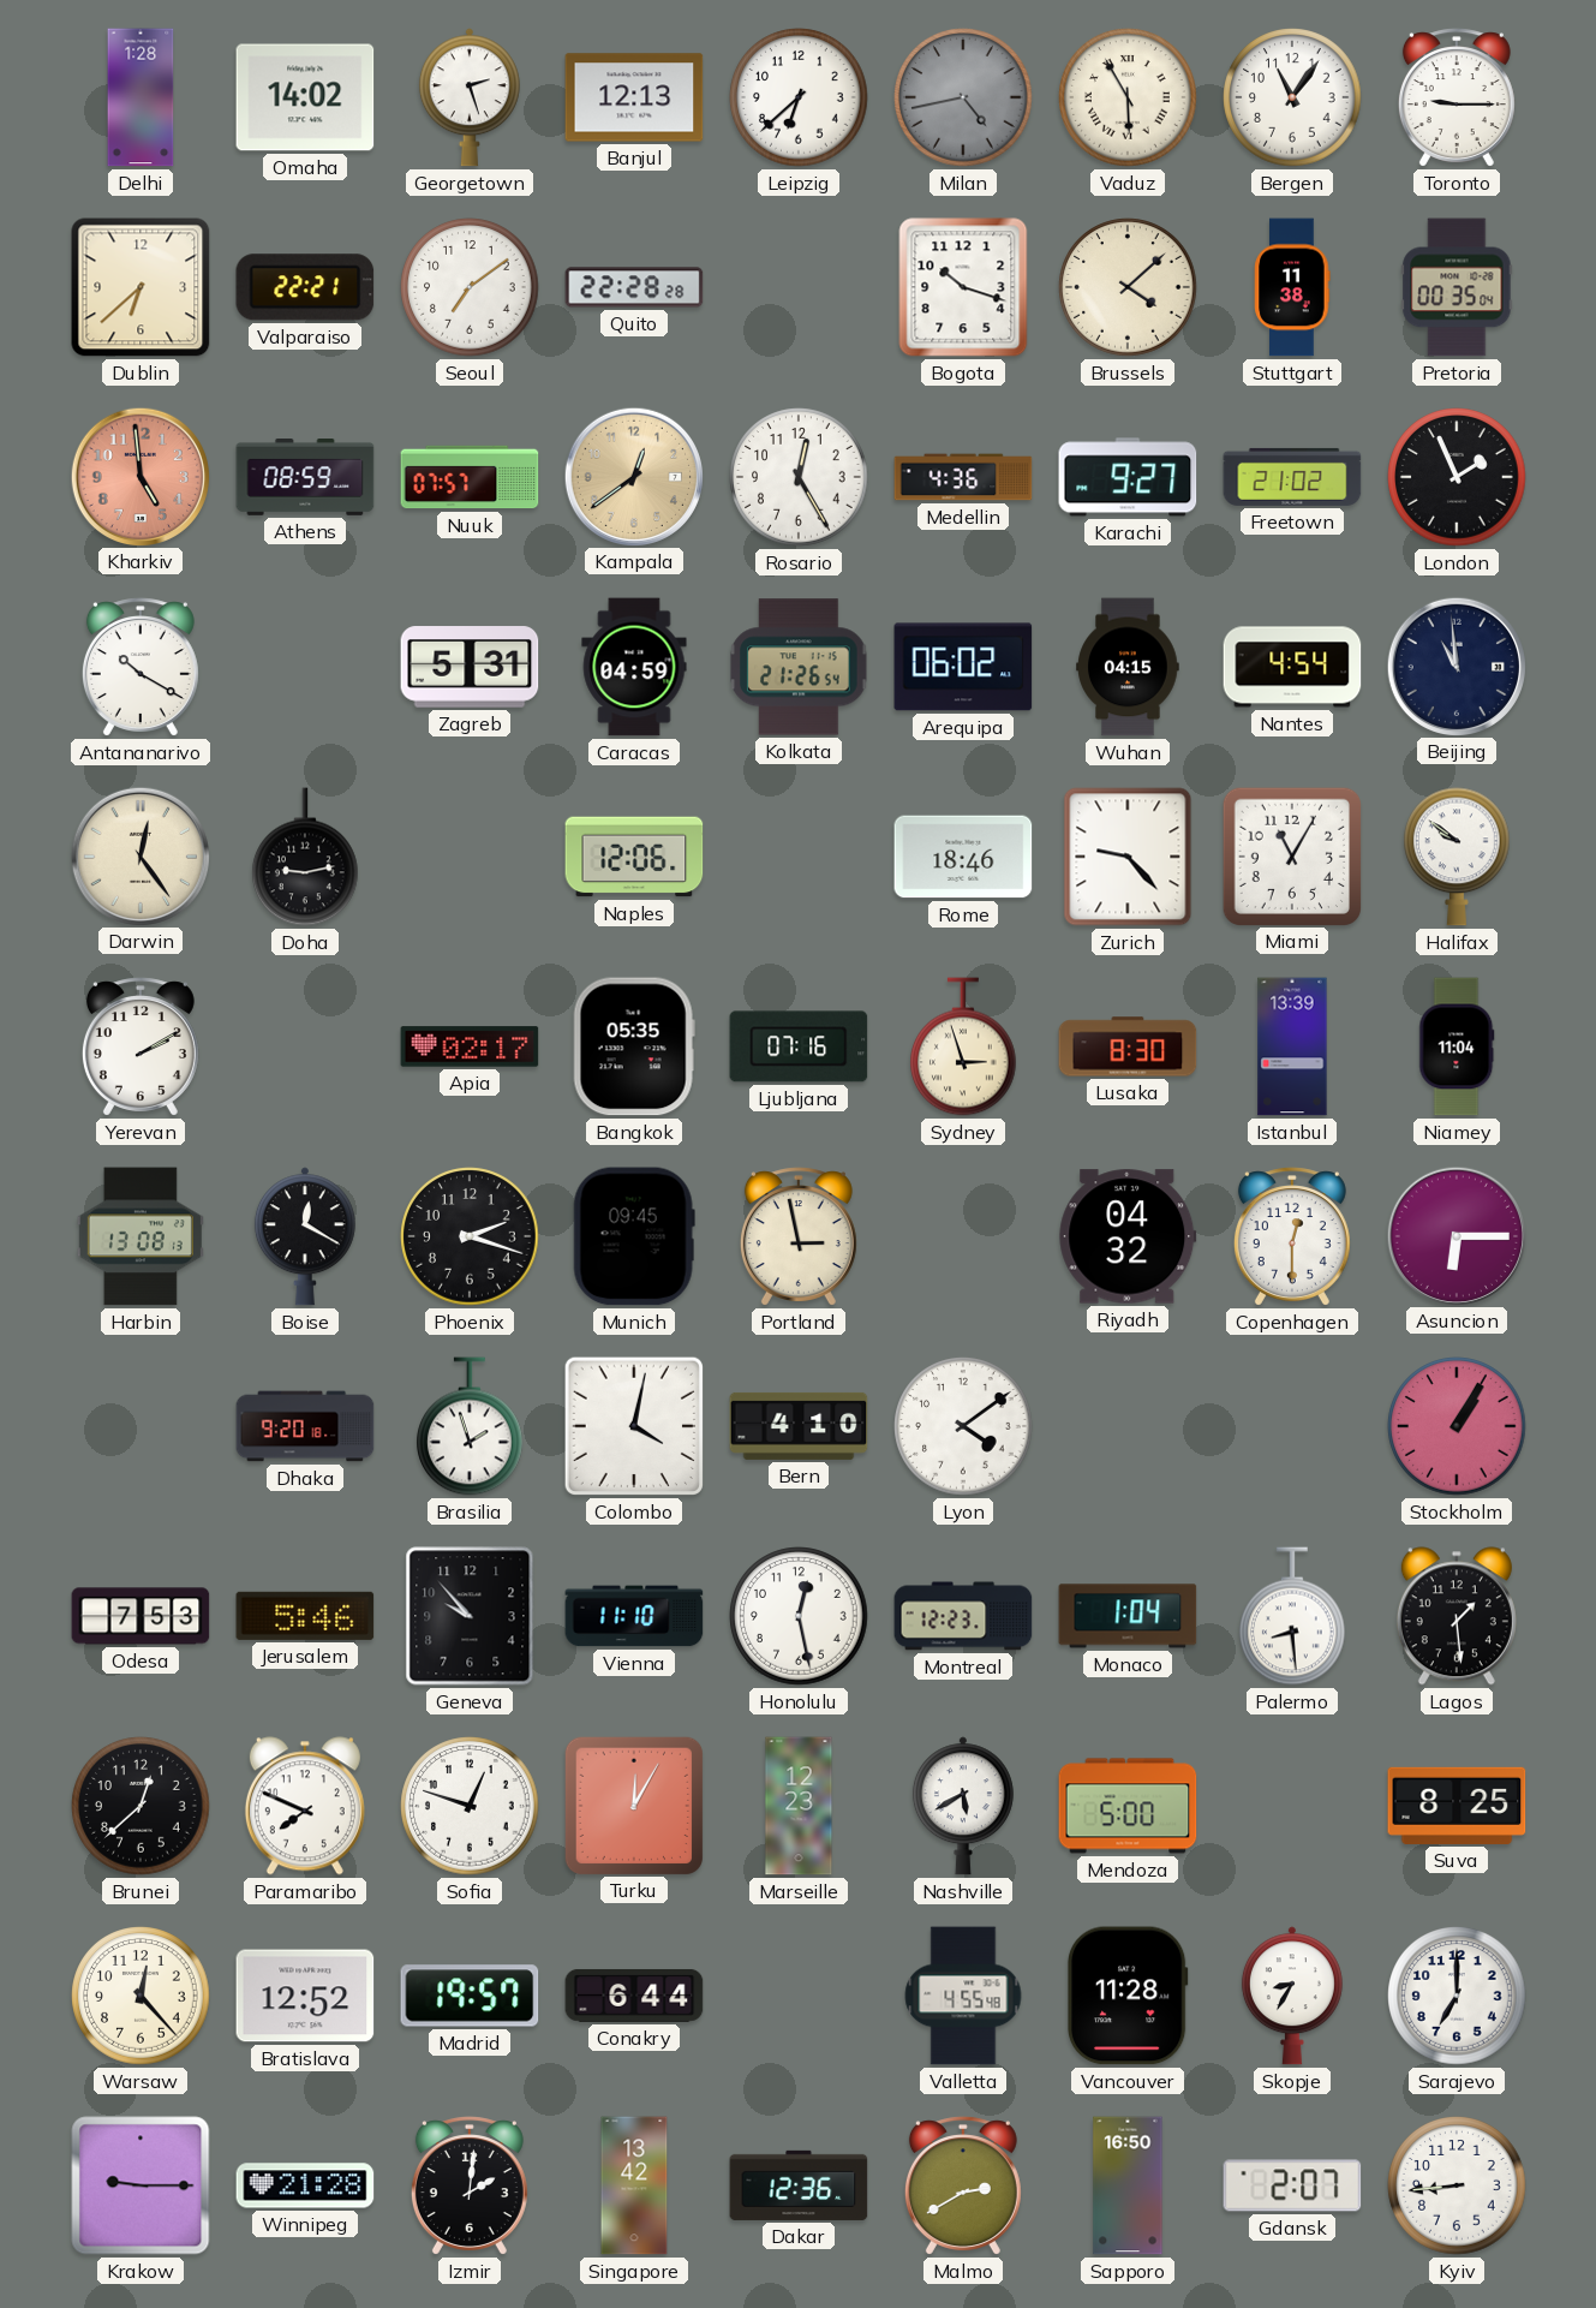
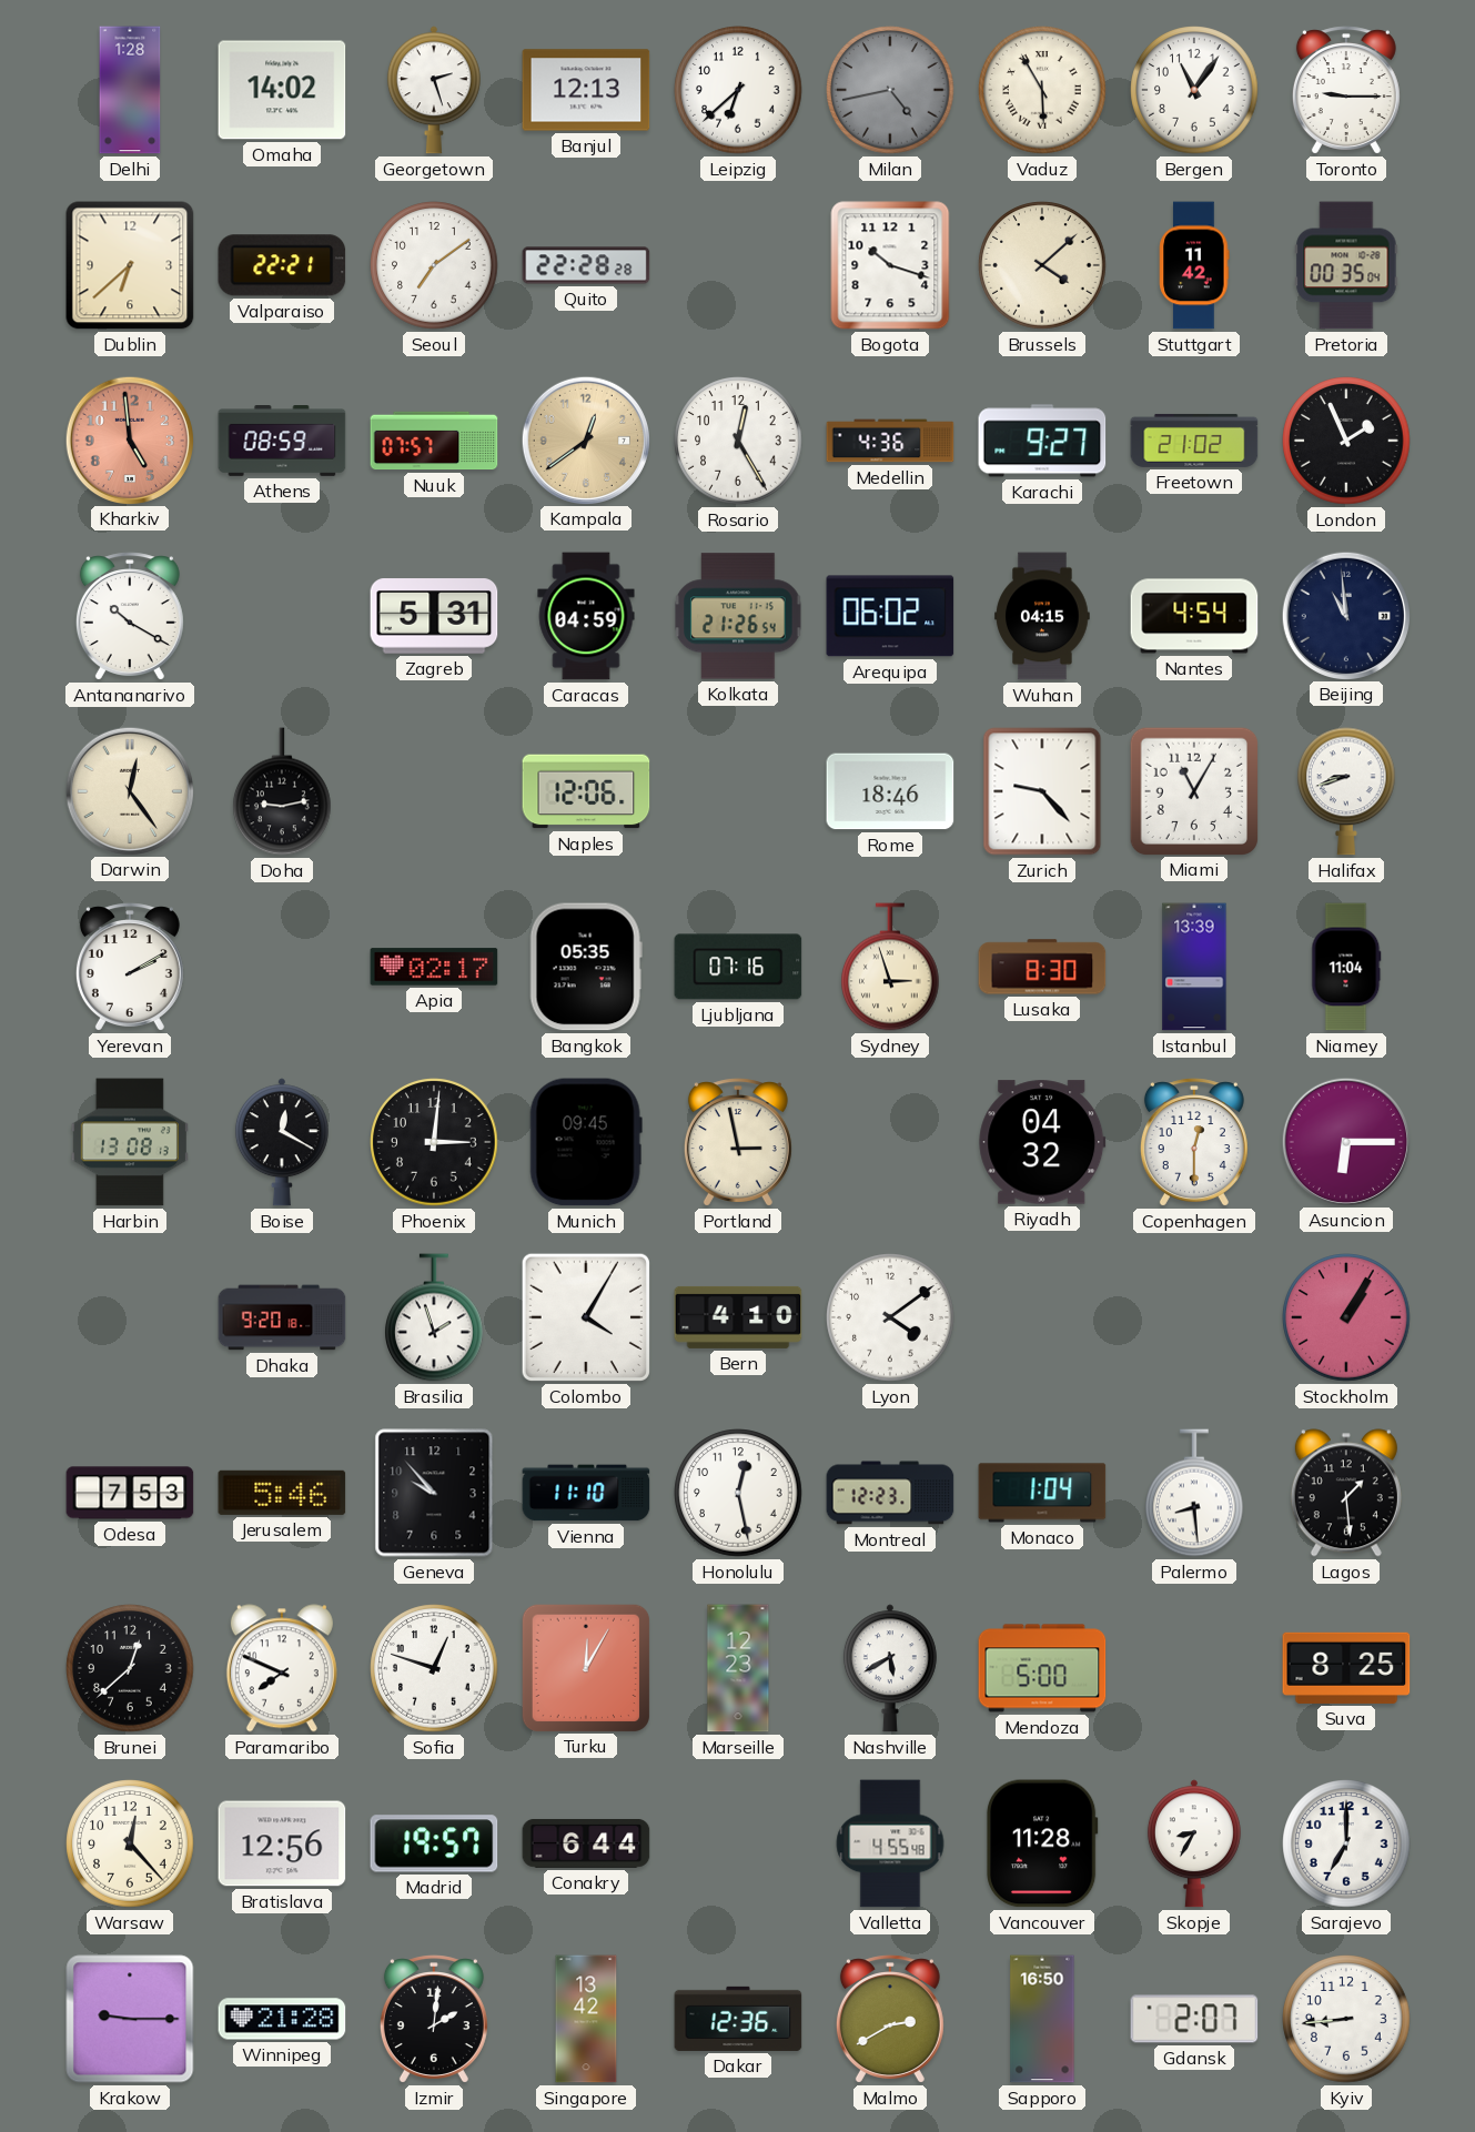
Stuttgart: 11:38 -> 11:42 (1194, 265)
Halifax: 9:51 -> 8:42 (1347, 791)
Phoenix: 2:18 -> 3:01 (434, 1142)
Colombo: 4:02 -> 4:05 (586, 1317)
Bratislava: 12:52 -> 12:56 (282, 1843)
